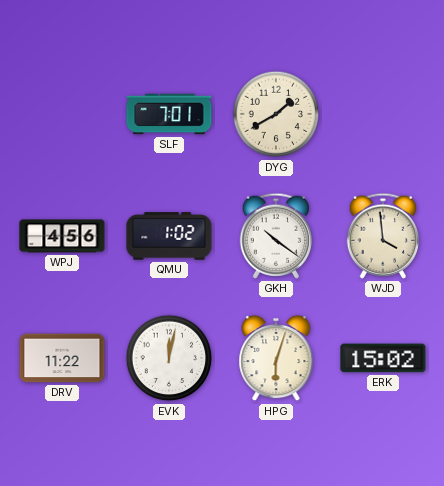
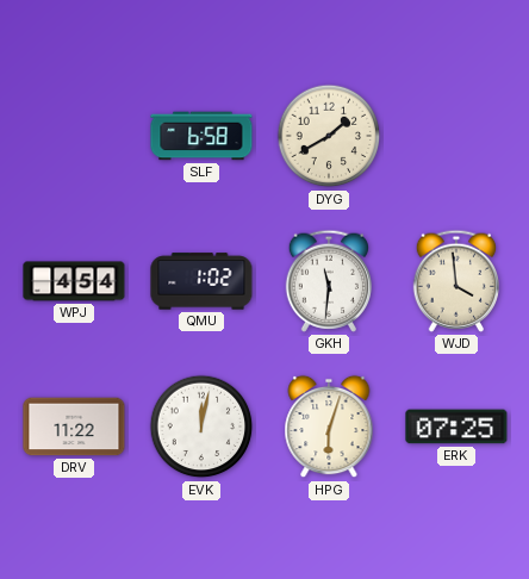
SLF: 7:01 -> 6:58 (201, 136)
WPJ: 4:56 -> 4:54 (74, 281)
GKH: 10:21 -> 11:31 (328, 281)
ERK: 15:02 -> 07:25 (456, 427)
